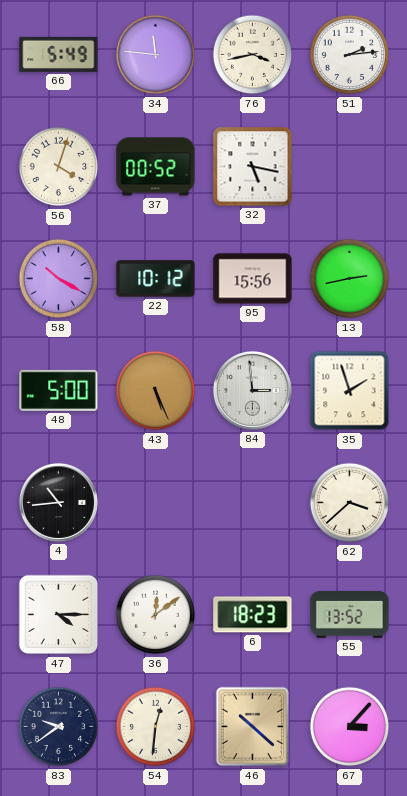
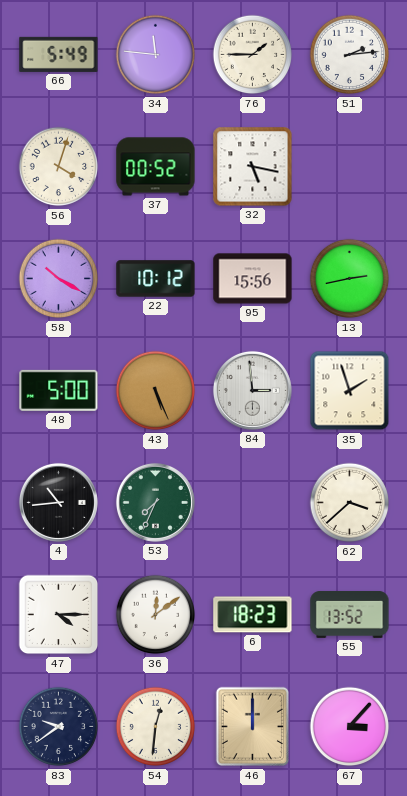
76: 3:43 -> 1:45 (253, 55)
53: none -> 7:34 (155, 502)
46: 10:22 -> 12:00 (252, 727)
